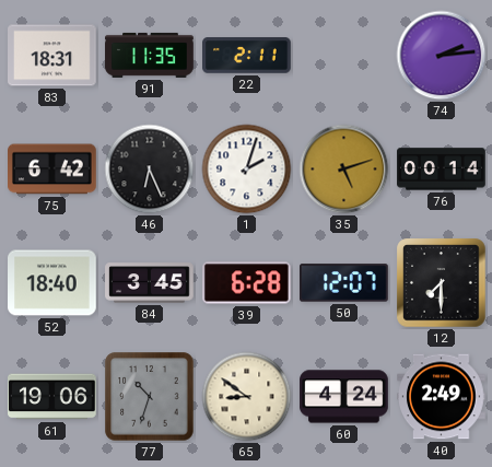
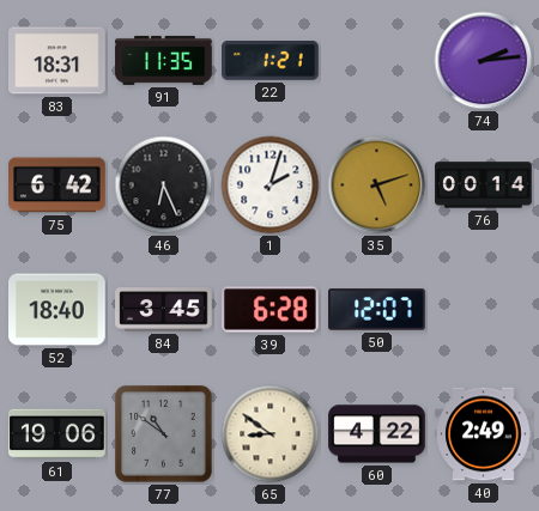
22: 2:11 -> 1:21 (271, 61)
12: 7:30 -> none (442, 283)
77: 10:33 -> 10:51 (164, 434)
60: 4:24 -> 4:22 (377, 434)
